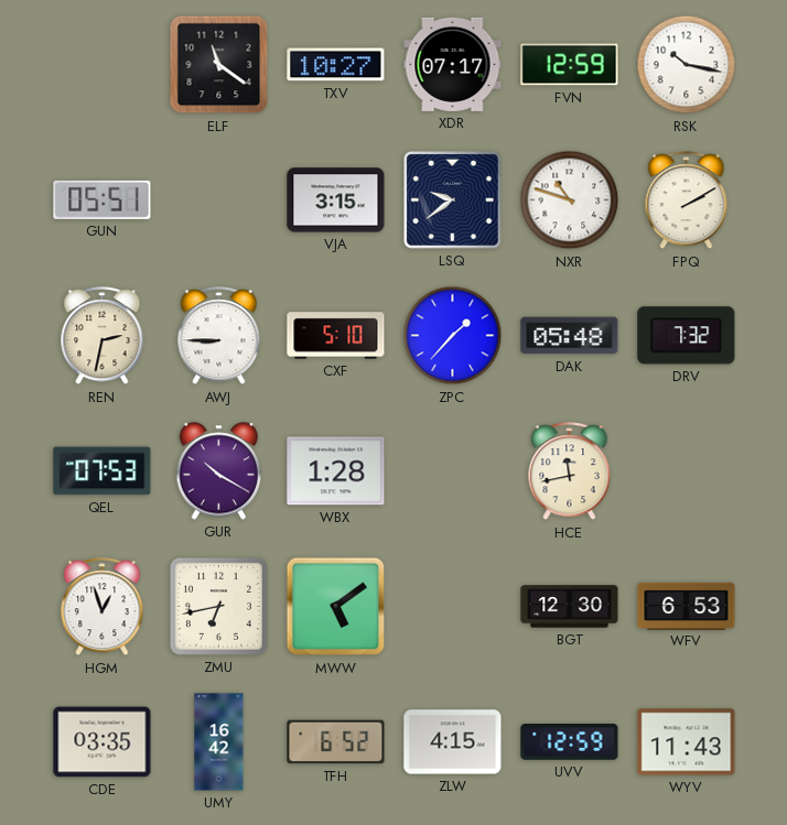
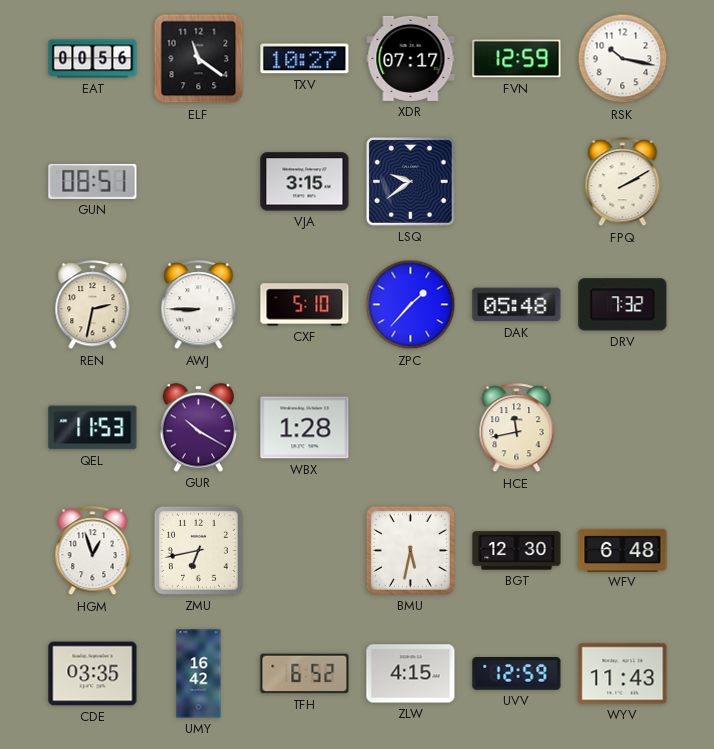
EAT: none -> 00:56 (93, 59)
GUN: 05:51 -> 08:51 (93, 181)
NXR: 10:48 -> none (570, 200)
QEL: 07:53 -> 11:53 (93, 428)
MWW: 5:09 -> none (336, 607)
BMU: none -> 5:32 (410, 550)
WFV: 6:53 -> 6:48 (623, 550)
